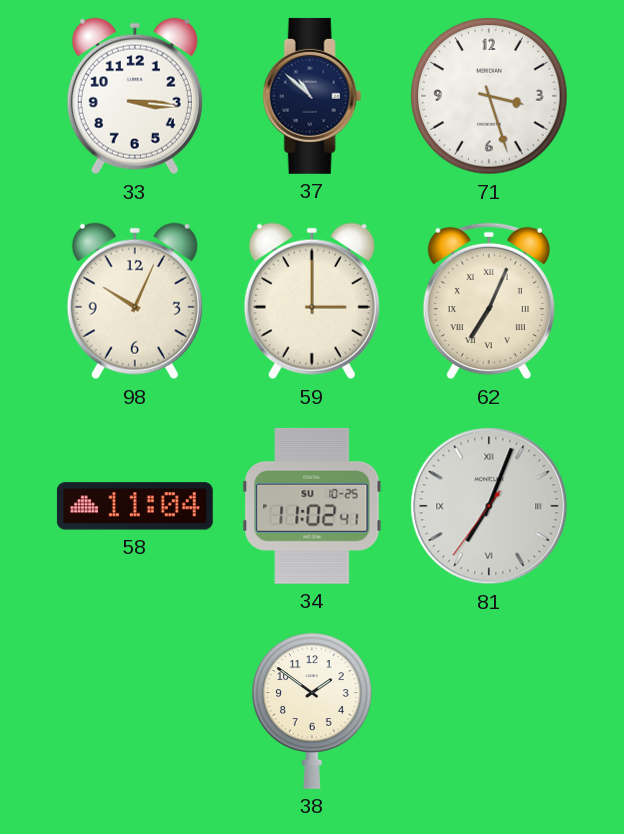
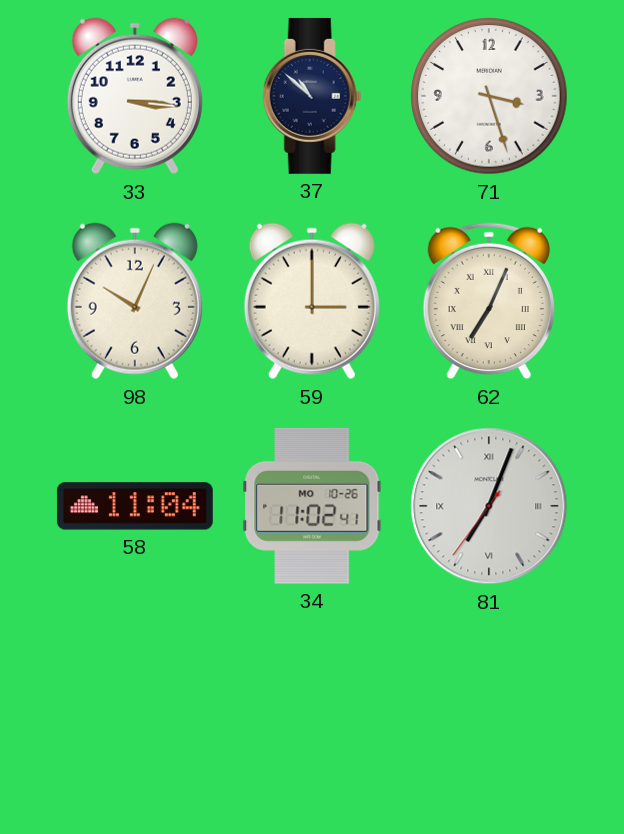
34 date: SU 10-25 -> MO 10-26 (312, 506)
38: 1:51 -> none (313, 711)
